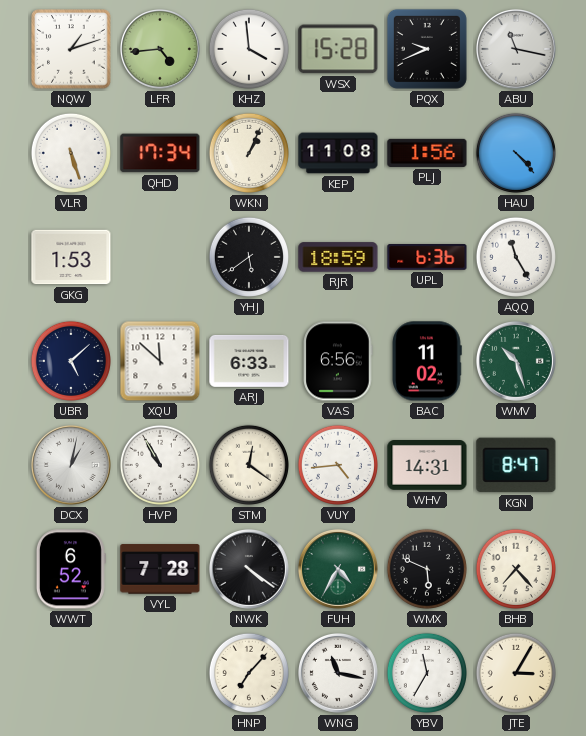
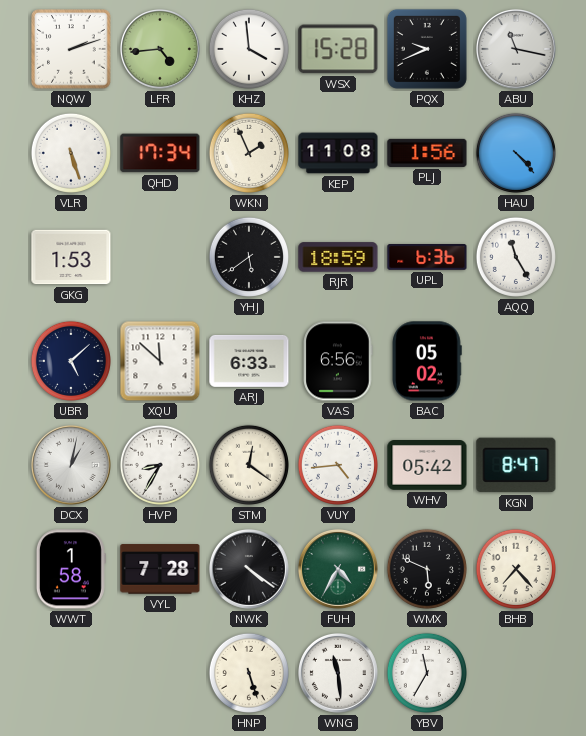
NQW: 1:12 -> 2:12 (71, 49)
WKN: 1:04 -> 1:56 (249, 153)
BAC: 11:02 -> 05:02 (427, 361)
WMV: 10:27 -> none (516, 361)
HVP: 10:55 -> 8:35 (160, 465)
WHV: 14:31 -> 05:42 (427, 466)
WWT: 6:52 -> 1:58 (71, 569)
HNP: 7:07 -> 5:27 (249, 673)
WNG: 11:17 -> 11:29 (338, 673)
JTE: 3:05 -> none (516, 673)
